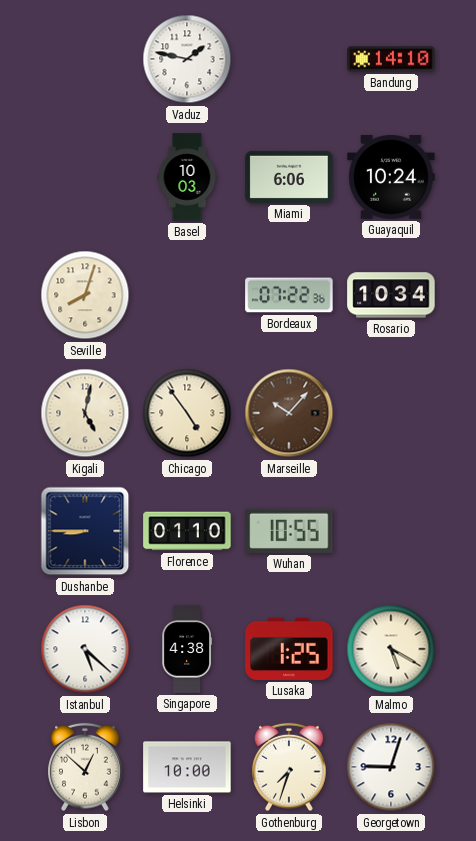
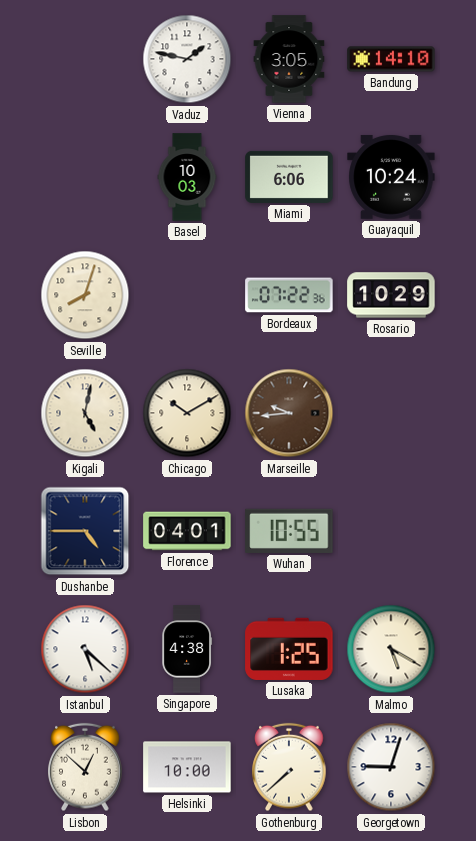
Vienna: none -> 3:05 (289, 59)
Rosario: 10:34 -> 10:29 (391, 295)
Chicago: 4:54 -> 10:10 (187, 413)
Marseille: 10:07 -> 9:44 (289, 413)
Dushanbe: 8:45 -> 4:45 (85, 531)
Florence: 01:10 -> 04:01 (187, 531)
Gothenburg: 7:33 -> 7:38 (289, 767)
